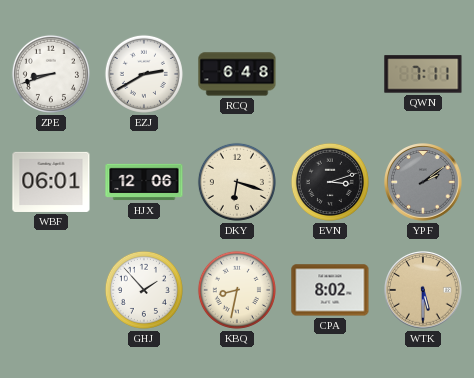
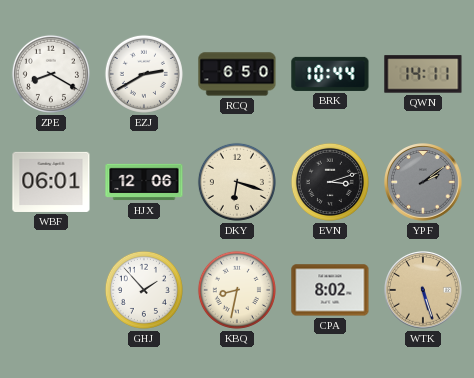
ZPE: 8:42 -> 8:20 (51, 74)
RCQ: 6:48 -> 6:50 (237, 74)
BRK: none -> 10:44 (330, 74)
QWN: 7:11 -> 14:11 (423, 74)
WTK: 5:30 -> 5:27 (423, 290)
